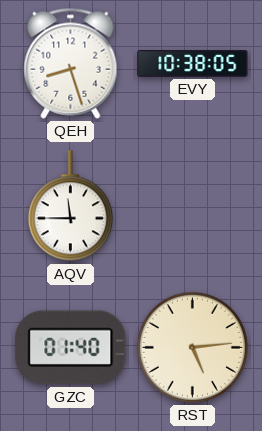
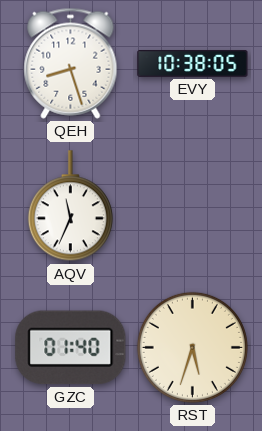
AQV: 11:45 -> 11:34 (70, 206)
RST: 5:14 -> 5:33 (192, 347)
